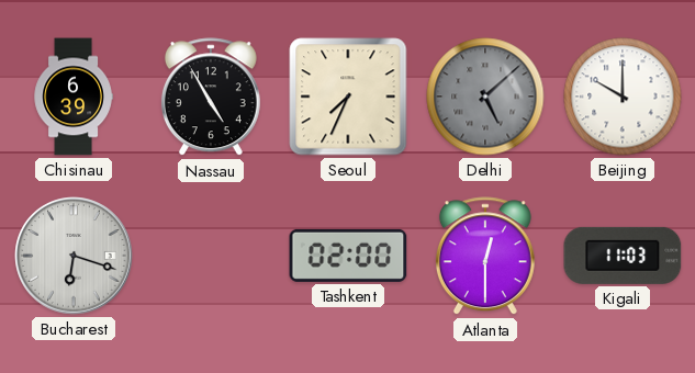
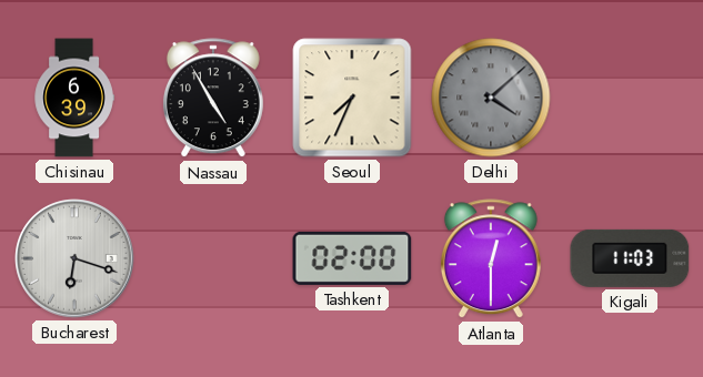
Delhi: 5:08 -> 4:08 (491, 98)
Beijing: 10:00 -> none (623, 97)
